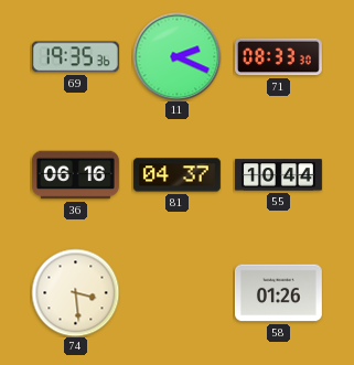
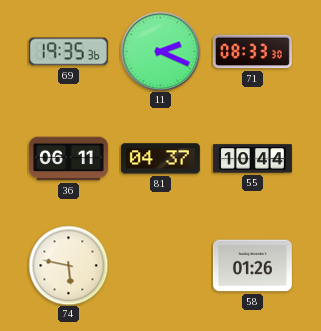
36: 06:16 -> 06:11 (68, 159)
74: 3:29 -> 5:47 (68, 265)
